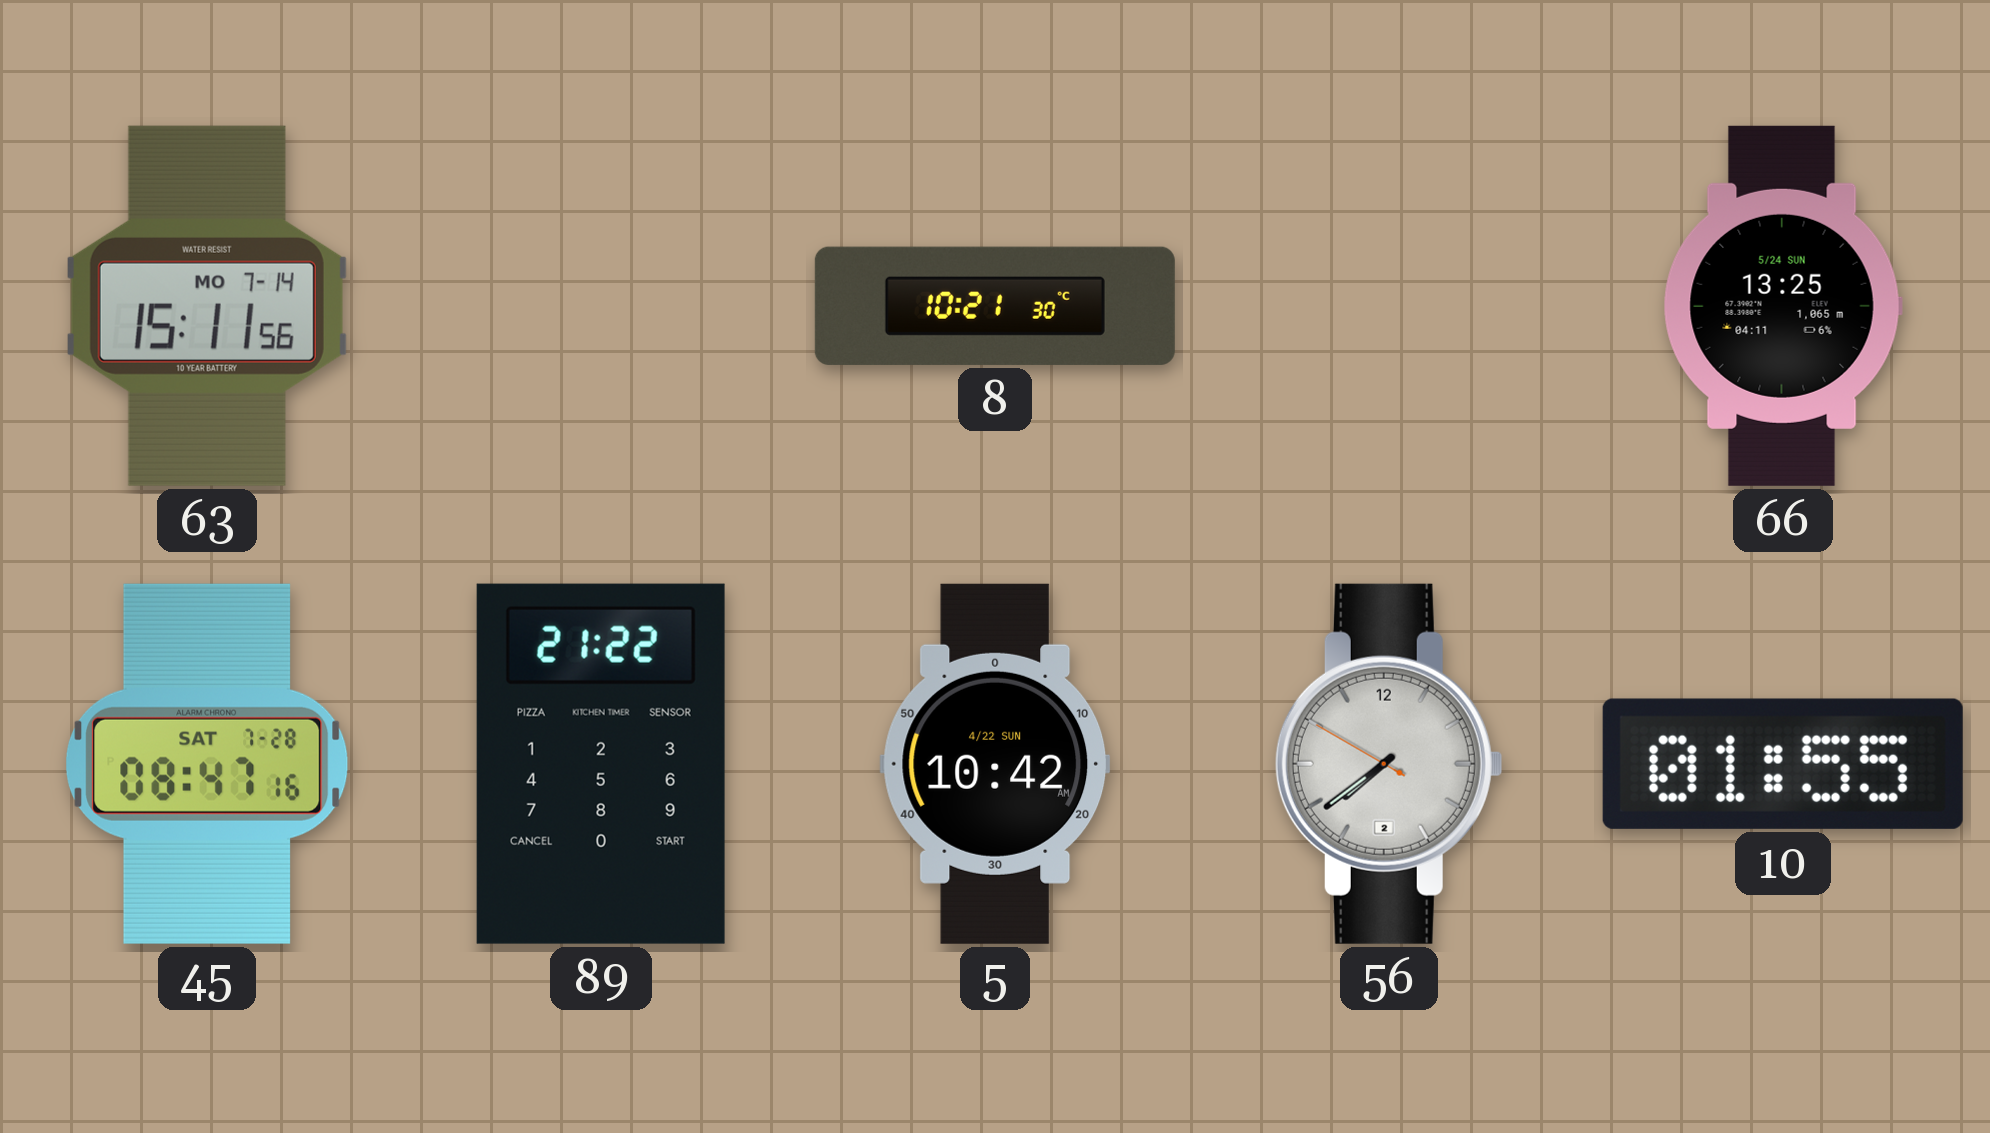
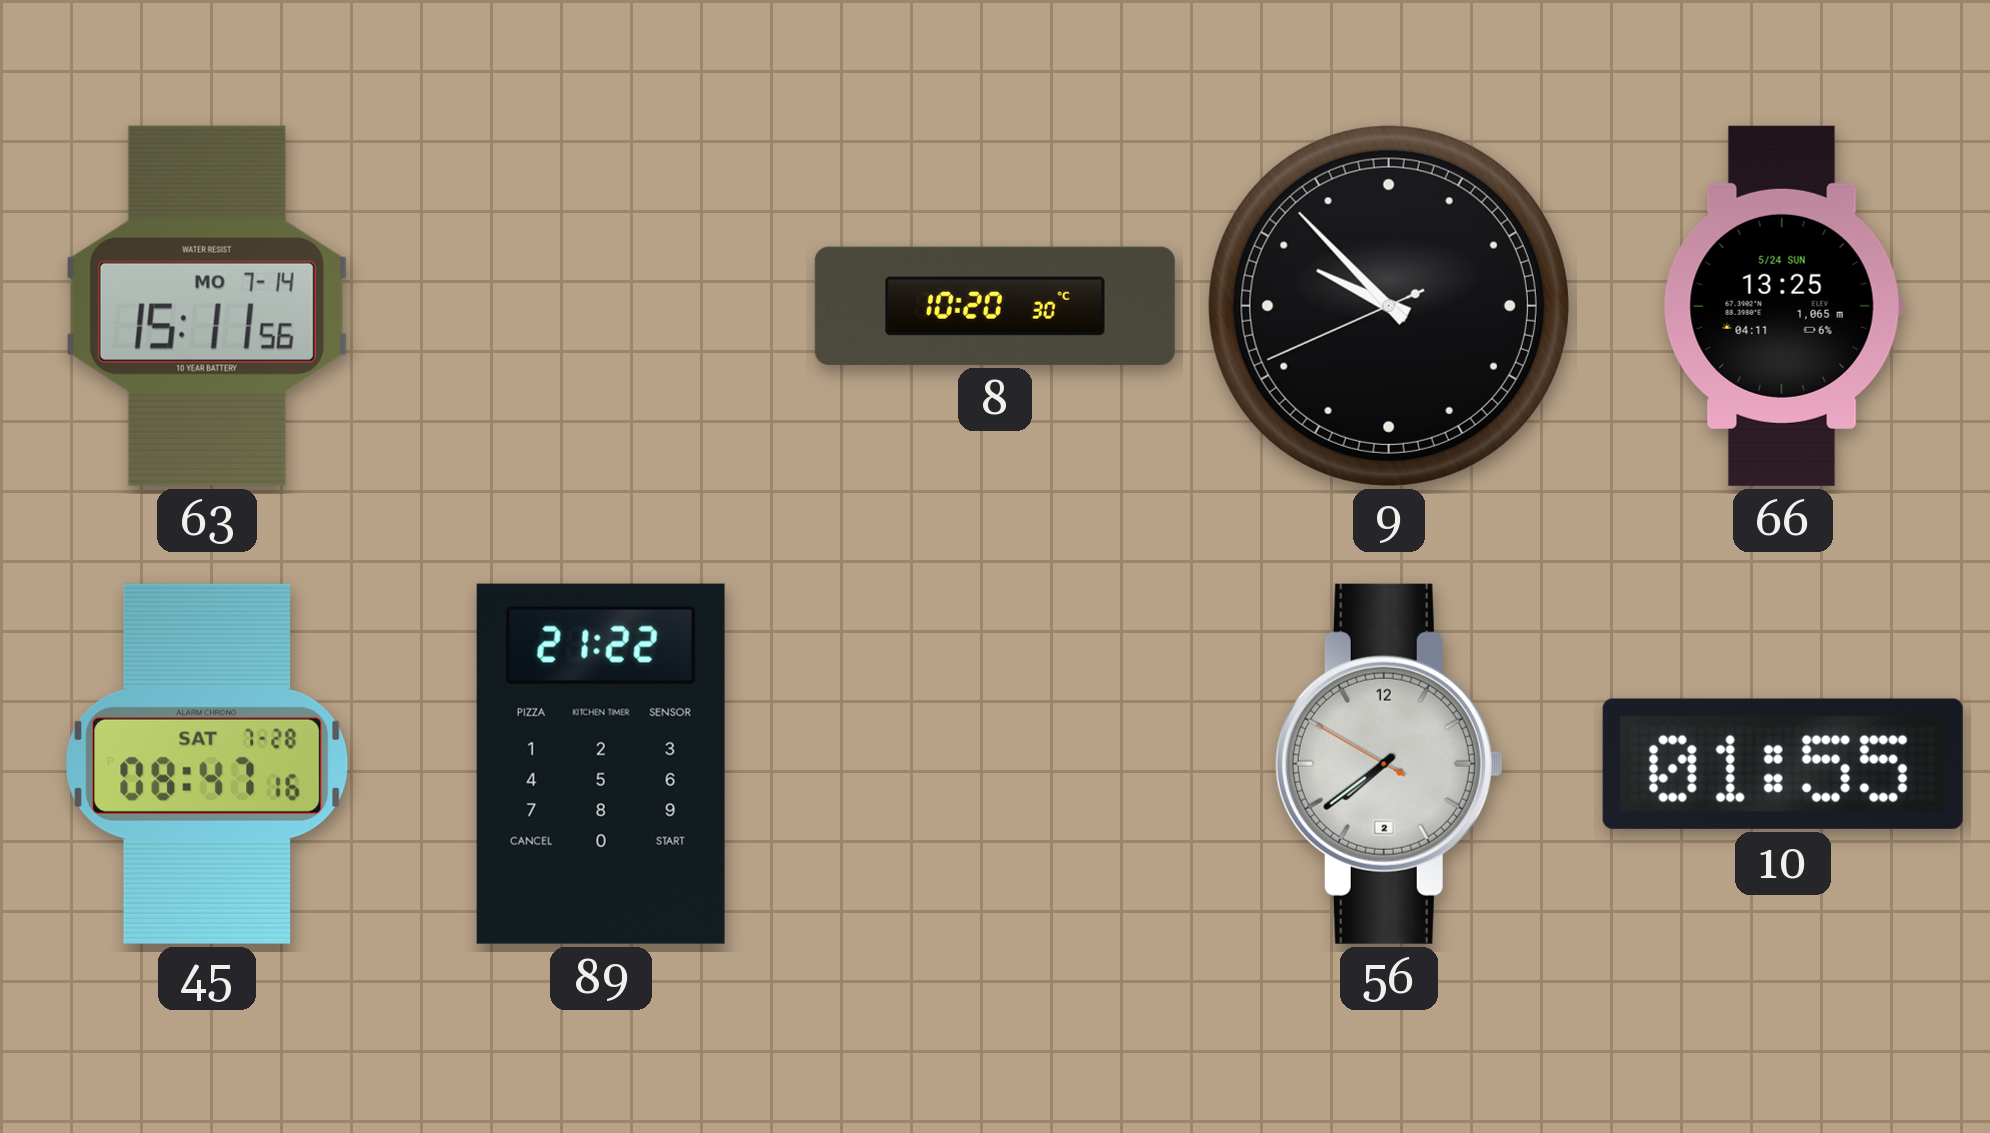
8: 10:21 -> 10:20 (995, 306)
9: none -> 9:52 (1389, 306)
5: 10:42 -> none (995, 764)
